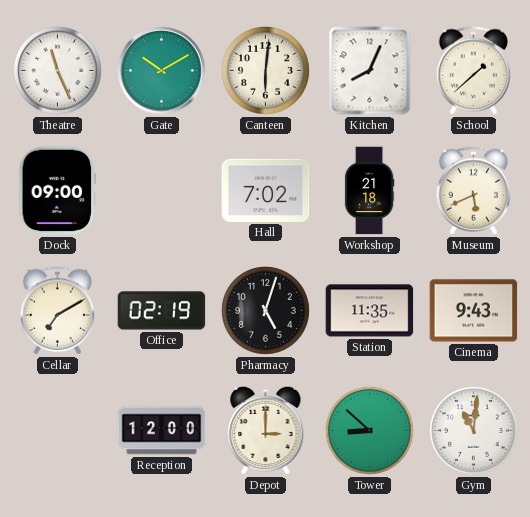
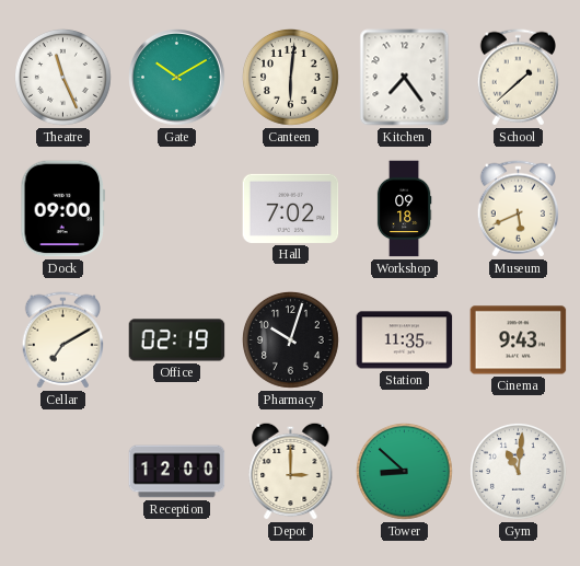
Kitchen: 8:04 -> 7:24 (405, 78)
Workshop: 21:18 -> 09:18 (404, 209)
Pharmacy: 5:03 -> 10:03 (291, 340)
